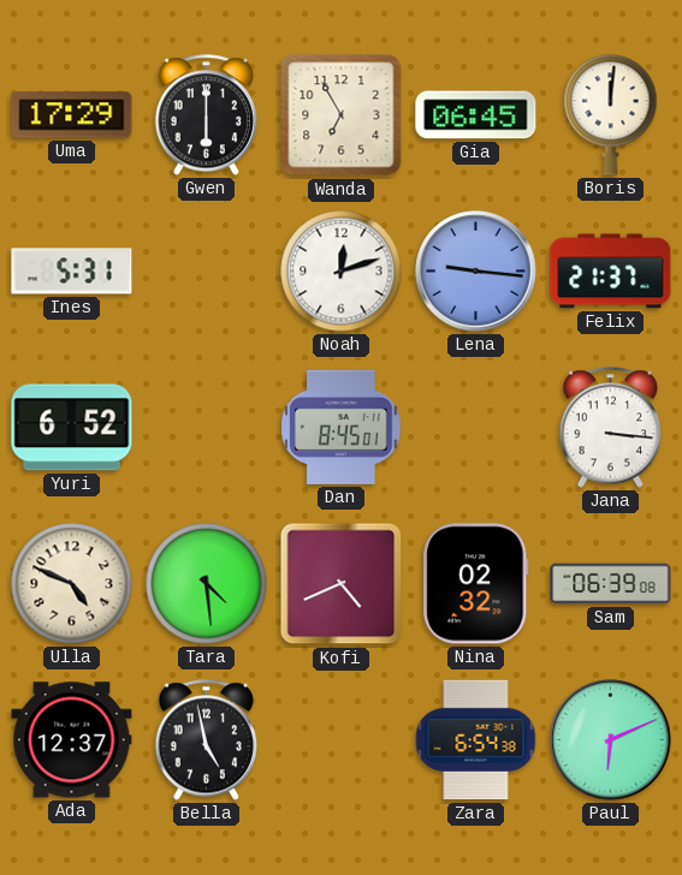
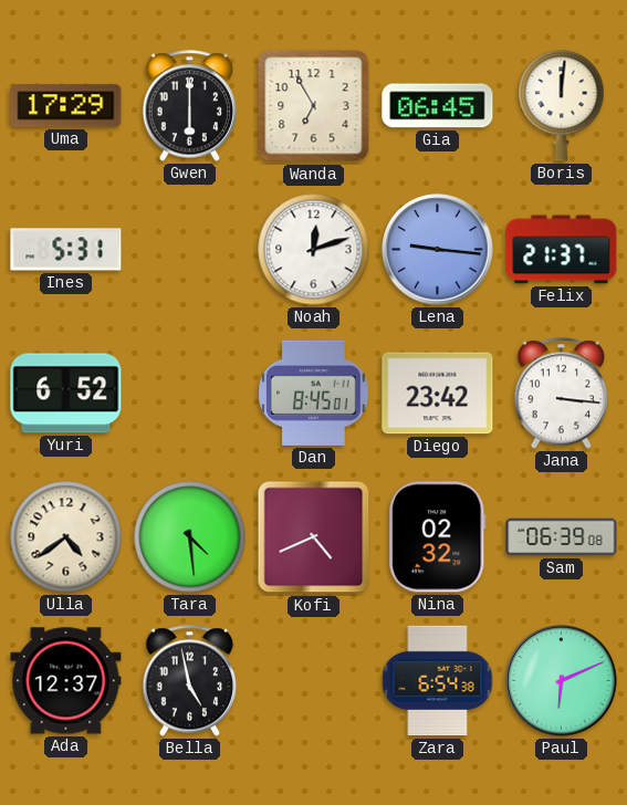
Diego: none -> 23:42 (438, 394)
Ulla: 4:49 -> 4:39 (66, 537)
